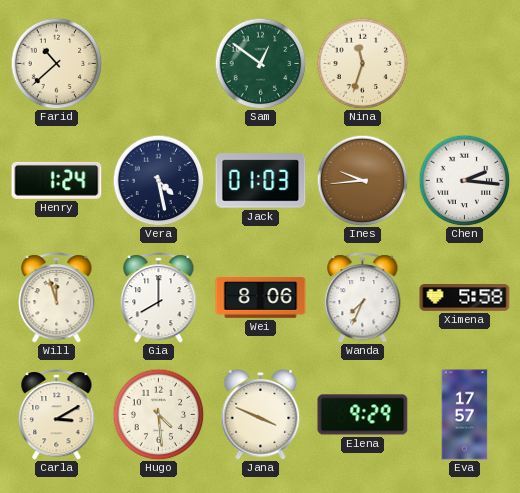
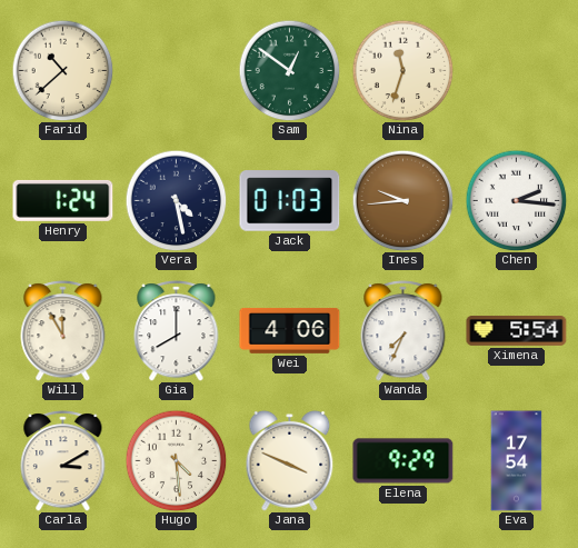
Will: 11:57 -> 11:55 (63, 331)
Wei: 8:06 -> 4:06 (290, 330)
Ximena: 5:58 -> 5:54 (517, 331)
Eva: 17:57 -> 17:54 (517, 461)
